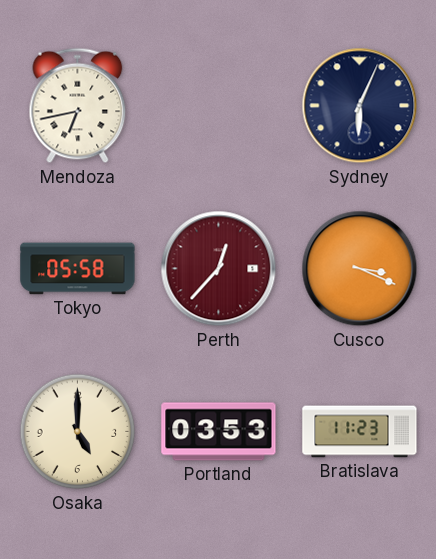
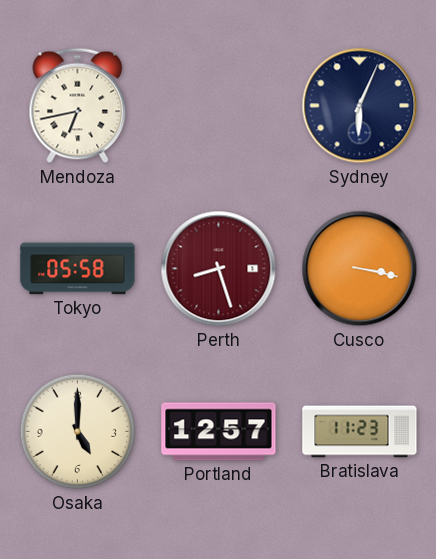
Perth: 12:37 -> 8:27 (219, 269)
Cusco: 3:19 -> 3:17 (360, 269)
Portland: 03:53 -> 12:57 (219, 432)
